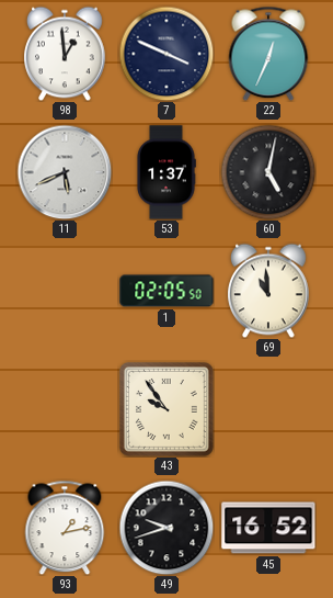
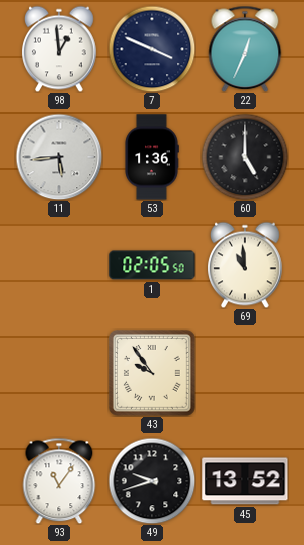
11: 5:41 -> 5:44 (59, 157)
53: 1:37 -> 1:36 (152, 157)
60: 5:02 -> 5:00 (245, 157)
93: 1:13 -> 11:06 (59, 481)
45: 16:52 -> 13:52 (245, 481)
